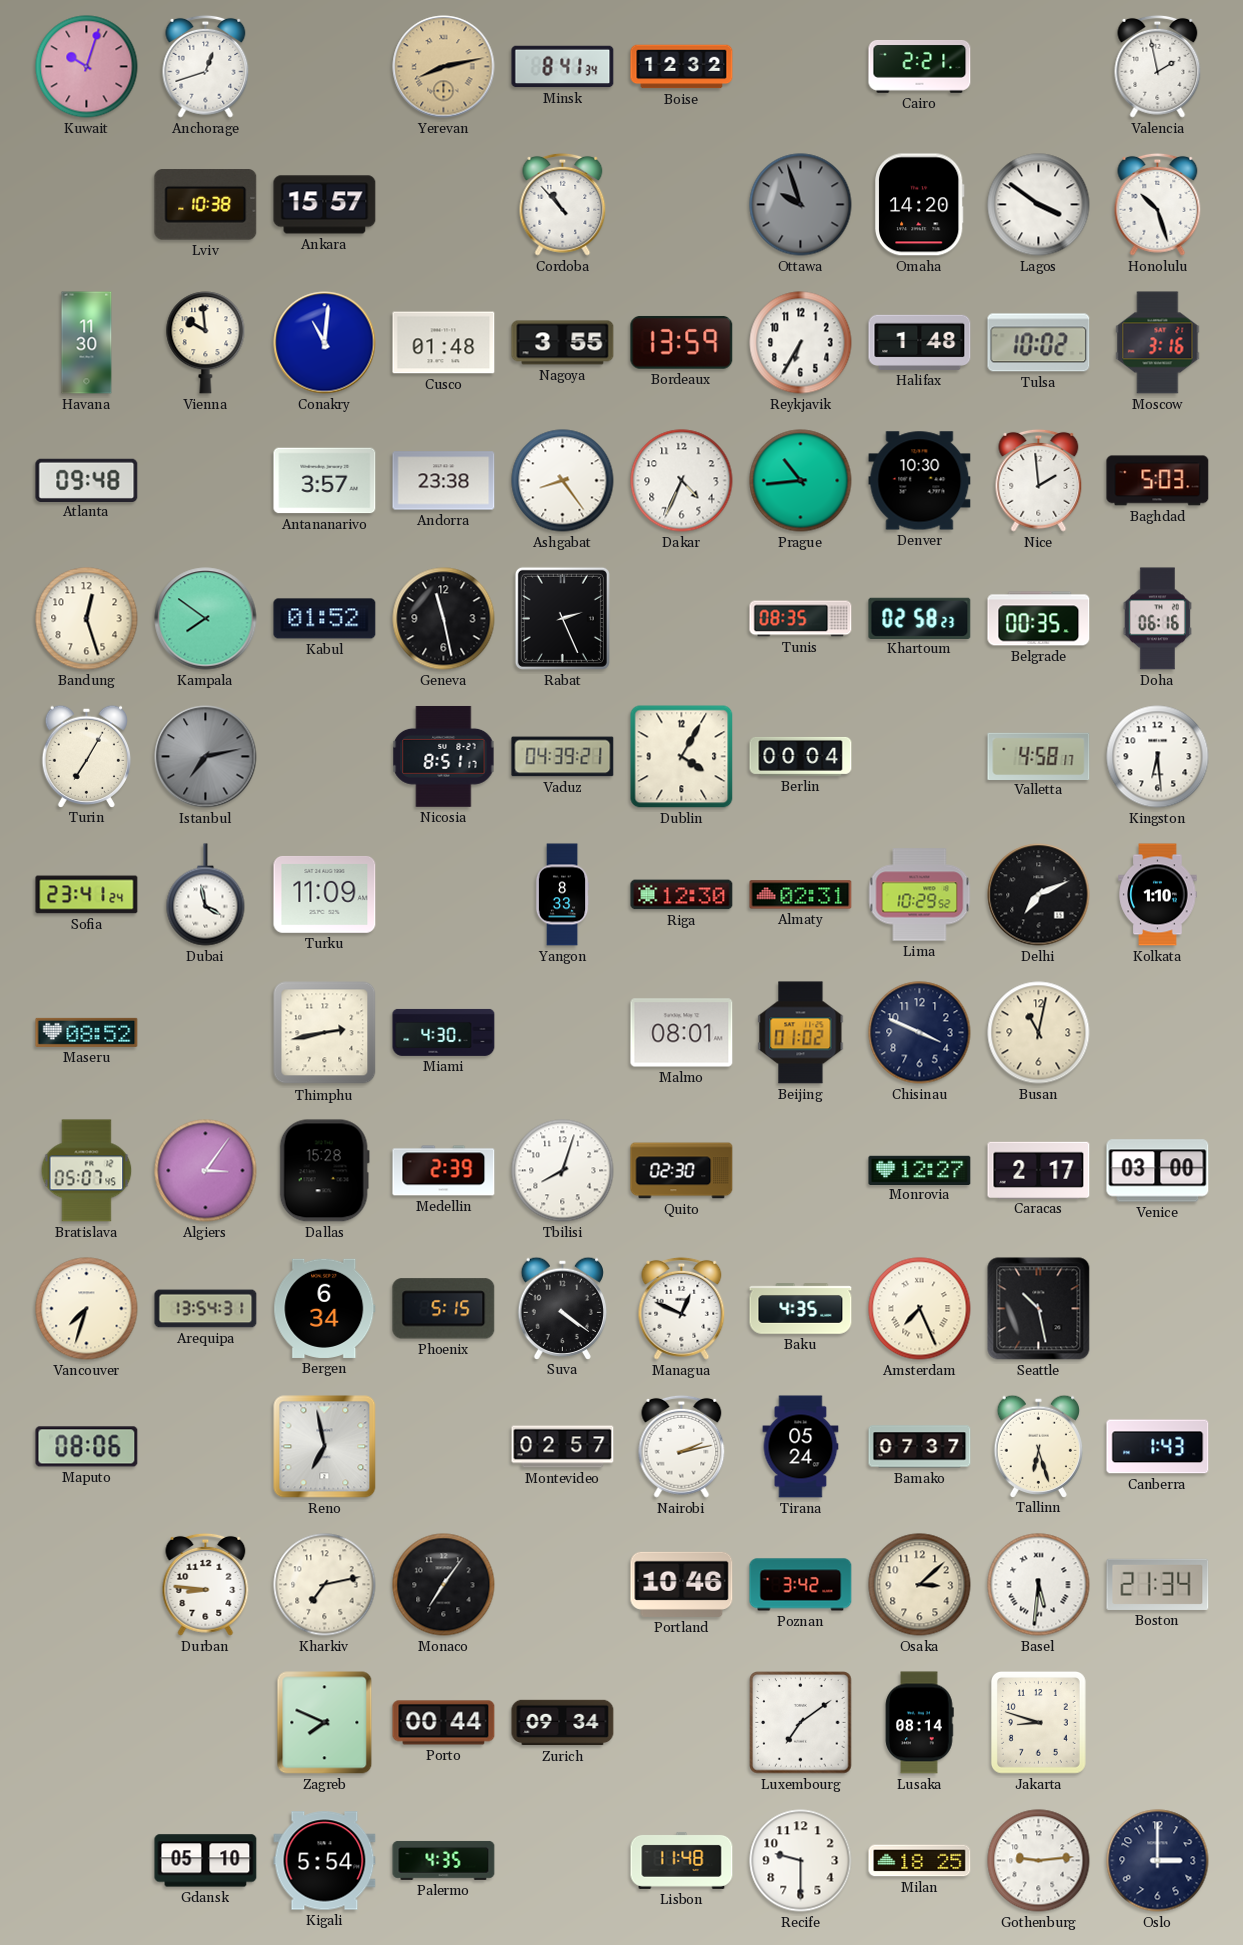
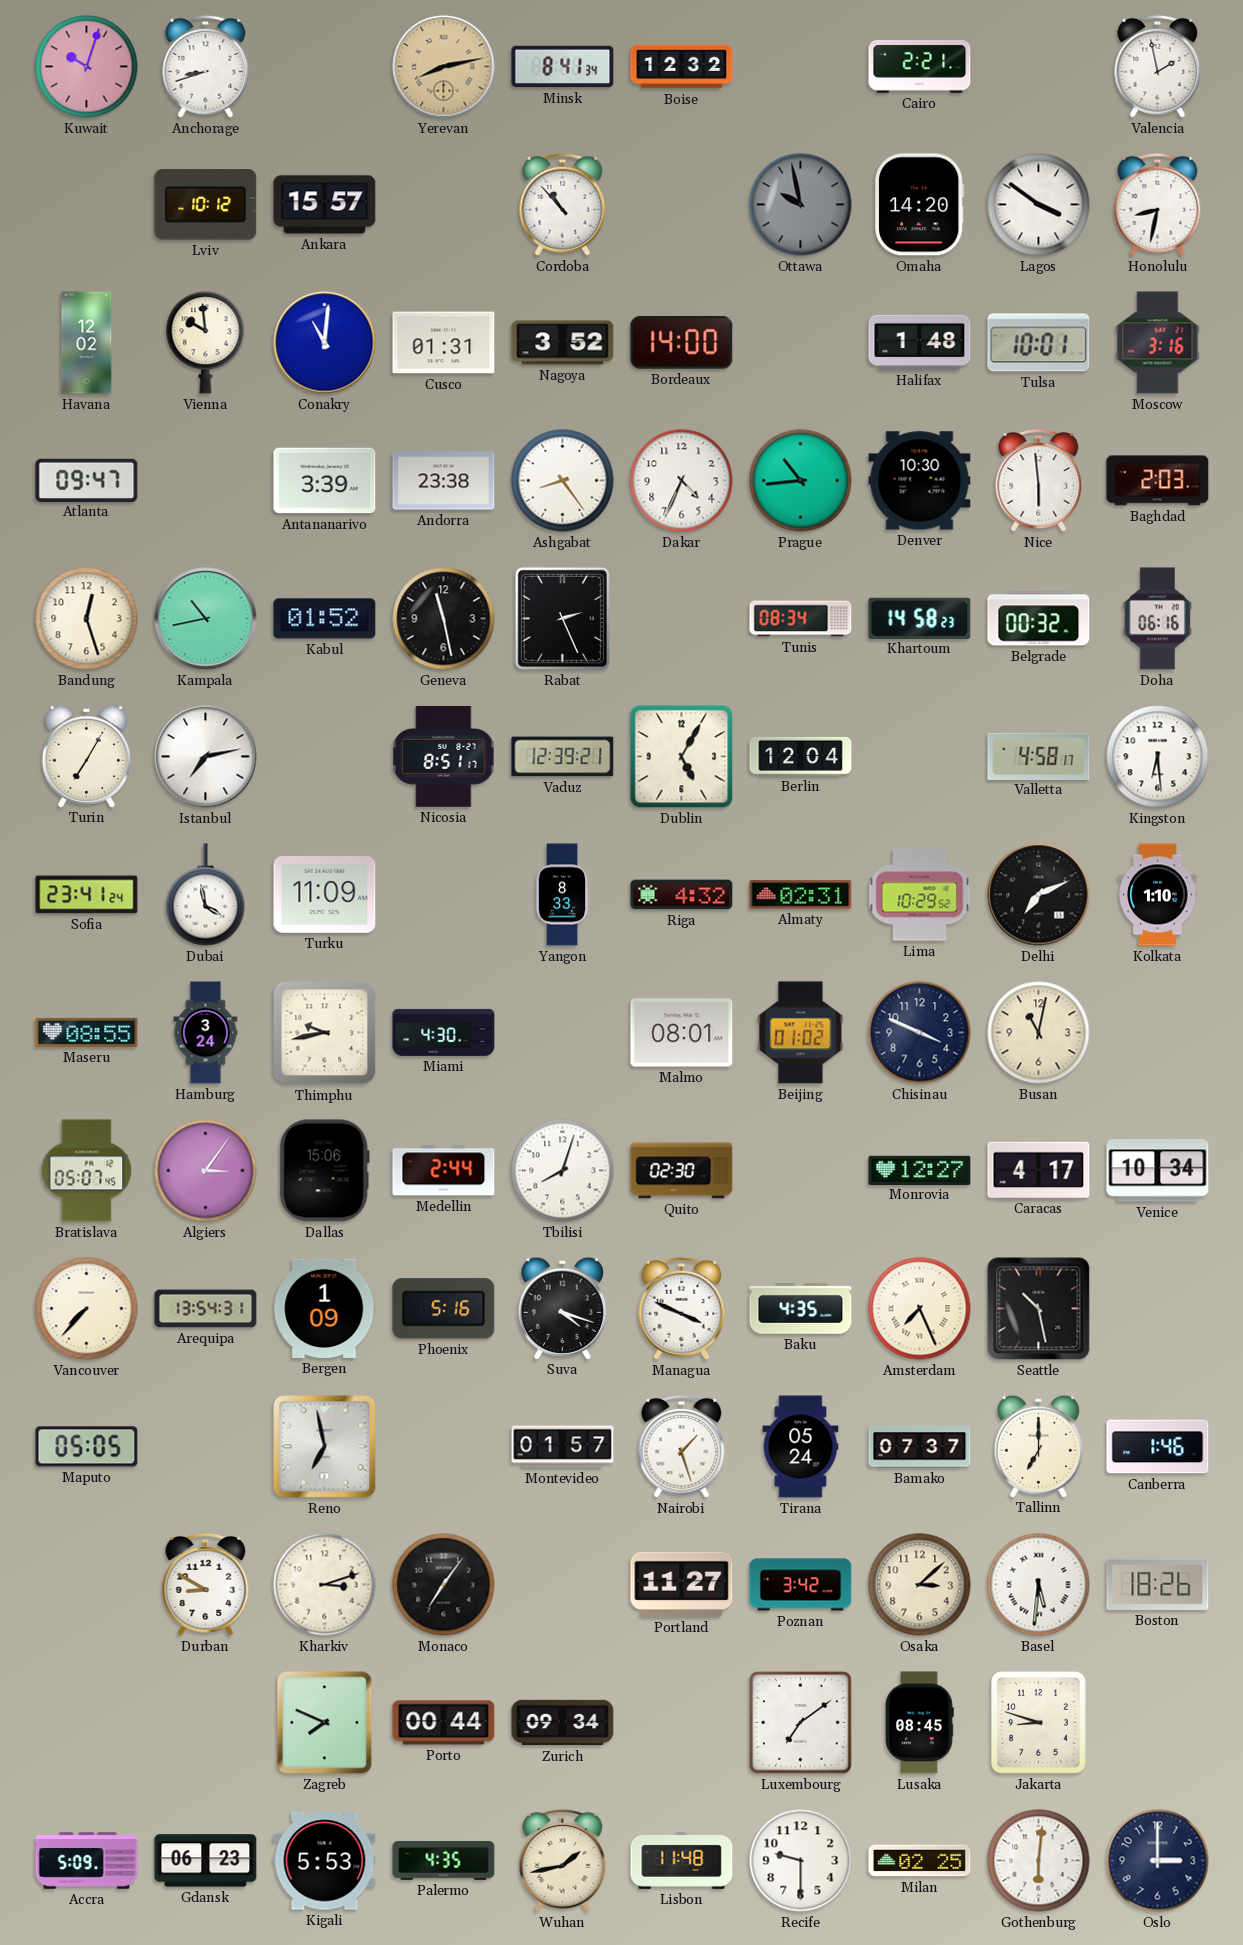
Anchorage: 12:42 -> 8:42 (206, 66)
Lviv: 10:38 -> 10:12 (206, 205)
Ottawa: 9:57 -> 9:58 (801, 205)
Honolulu: 10:27 -> 8:32 (1158, 204)
Havana: 11:30 -> 12:02 (87, 343)
Cusco: 01:48 -> 01:31 (444, 343)
Nagoya: 3:55 -> 3:52 (563, 343)
Bordeaux: 13:59 -> 14:00 (682, 342)
Reykjavik: 6:35 -> none (801, 343)
Tulsa: 10:02 -> 10:01 (1039, 343)
Atlanta: 09:48 -> 09:47 (87, 480)
Antananarivo: 3:57 -> 3:39 (325, 481)
Nice: 1:59 -> 5:59 (1039, 480)
Baghdad: 5:03 -> 2:03 (1158, 481)
Kampala: 7:51 -> 10:43 (206, 619)
Tunis: 08:35 -> 08:34 (801, 619)
Khartoum: 02:58 -> 14:58 (920, 618)
Belgrade: 00:35 -> 00:32 (1039, 619)
Istanbul dial: grey -> white (206, 757)
Vaduz: 04:39 -> 12:39 (563, 757)
Dublin: 4:05 -> 5:05 (682, 757)
Berlin: 00:04 -> 12:04 (801, 756)
Riga: 12:30 -> 4:32 (682, 895)
Maseru: 08:52 -> 08:55 (87, 1032)
Hamburg: none -> 3:24 (206, 1033)
Thimphu: 2:43 -> 9:43 (325, 1033)
Dallas: 15:28 -> 15:06 (324, 1171)
Medellin: 2:39 -> 2:44 (444, 1171)
Caracas: 2:17 -> 4:17 (1039, 1170)
Venice: 03:00 -> 10:34 (1158, 1171)
Vancouver: 7:33 -> 7:37 (87, 1309)
Bergen: 6:34 -> 1:09 (325, 1308)
Phoenix: 5:15 -> 5:16 (444, 1309)
Suva: 4:21 -> 4:18 (562, 1308)
Managua: 12:49 -> 3:49 (682, 1308)
Maputo: 08:06 -> 05:05 (87, 1447)
Montevideo: 02:57 -> 01:57 (563, 1447)
Nairobi: 2:13 -> 1:27 (682, 1446)
Tallinn: 6:27 -> 7:00 (1038, 1446)
Canberra: 1:43 -> 1:46 (1158, 1447)
Durban: 8:46 -> 8:50 (206, 1584)
Kharkiv: 7:13 -> 3:12 (325, 1585)
Portland: 10:46 -> 11:27 (682, 1584)
Boston: 21:34 -> 18:26 (1158, 1584)
Lusaka: 08:14 -> 08:45 (919, 1723)
Accra: none -> 5:09 (87, 1861)
Gdansk: 05:10 -> 06:23 (206, 1861)
Kigali: 5:54 -> 5:53 (325, 1861)
Wuhan: none -> 1:43 (563, 1860)
Milan: 18:25 -> 02:25 (920, 1861)
Gothenburg: 9:14 -> 6:01 (1039, 1861)
